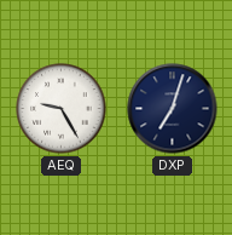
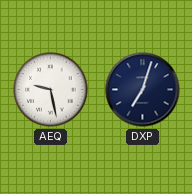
AEQ: 9:25 -> 9:28 (51, 90)
